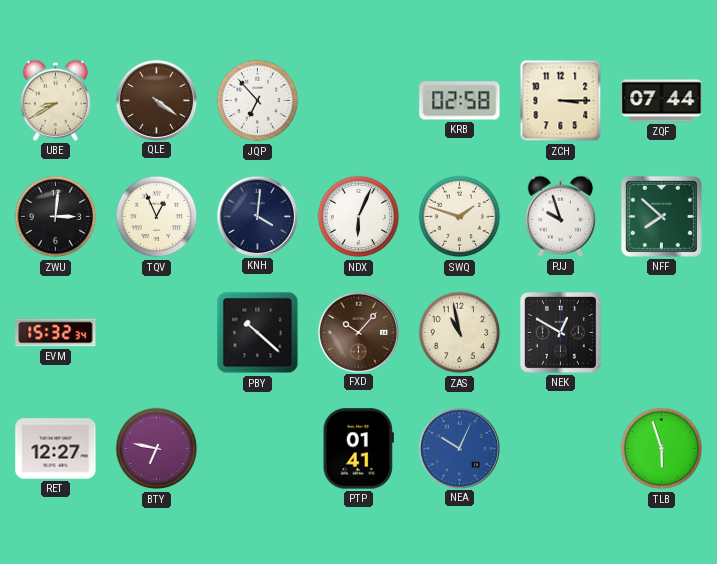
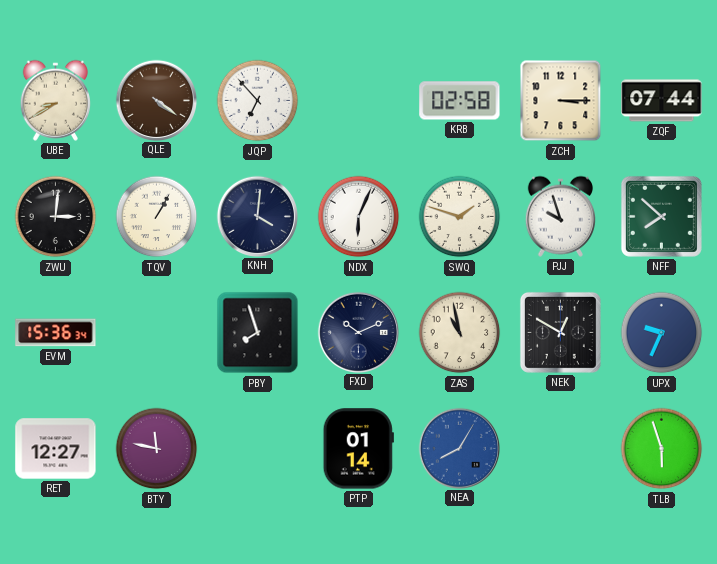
TQV: 12:56 -> 1:05 (157, 217)
EVM: 15:32 -> 15:36 (56, 333)
PBY: 10:22 -> 7:57 (258, 333)
FXD: 10:07 -> 10:11 (358, 332)
FXD dial: brown -> navy (358, 332)
UPX: none -> 9:34 (662, 333)
BTY: 6:47 -> 11:47 (157, 449)
PTP: 01:41 -> 01:14 (358, 449)
NEA: 10:04 -> 8:05 (459, 448)
